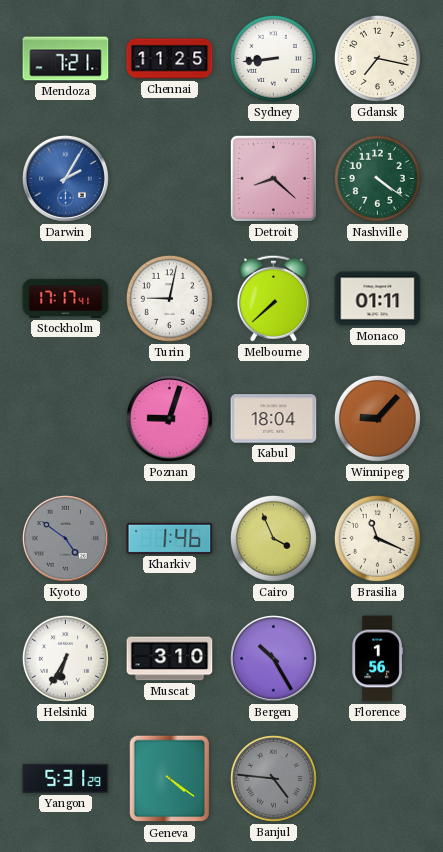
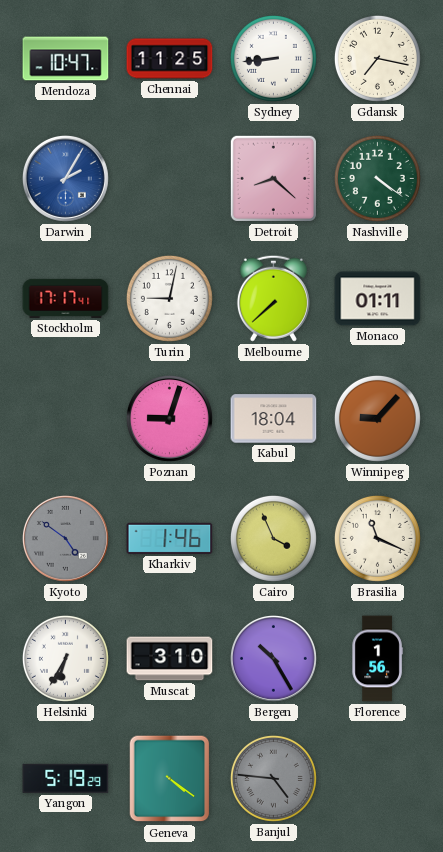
Mendoza: 7:21 -> 10:47 (66, 59)
Yangon: 5:31 -> 5:19 (66, 778)
